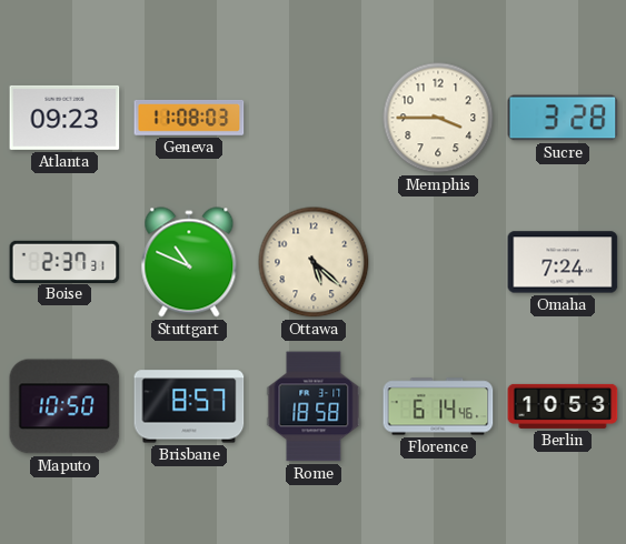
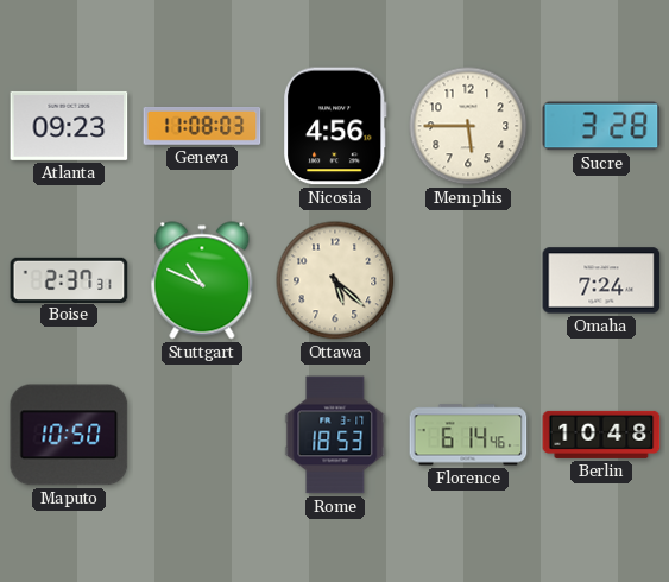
Nicosia: none -> 4:56 (336, 126)
Memphis: 3:45 -> 5:45 (468, 126)
Brisbane: 8:57 -> none (189, 406)
Rome: 18:58 -> 18:53 (335, 435)
Berlin: 10:53 -> 10:48 (601, 435)
